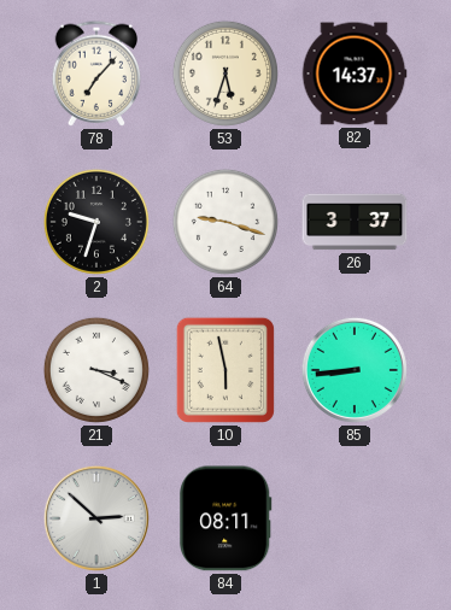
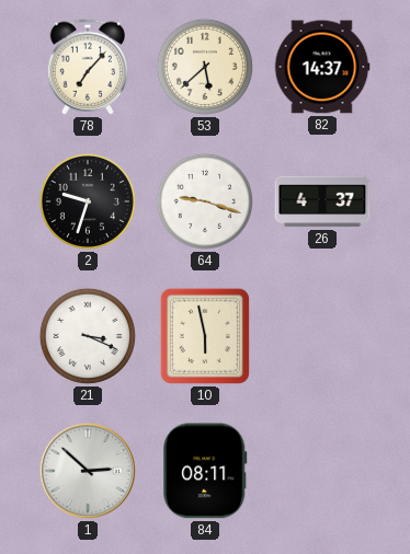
53: 5:33 -> 5:38 (205, 67)
26: 3:37 -> 4:37 (322, 201)
85: 8:44 -> none (355, 370)
